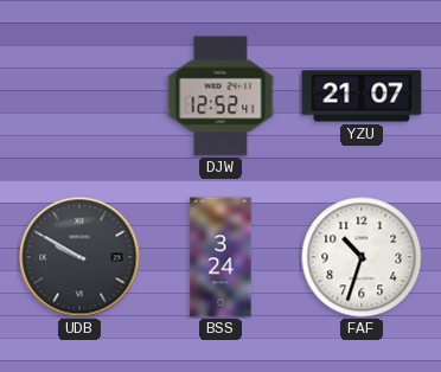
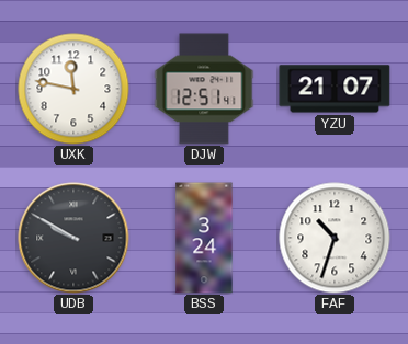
UXK: none -> 11:47 (73, 89)
DJW: 12:52 -> 12:51 (204, 89)
